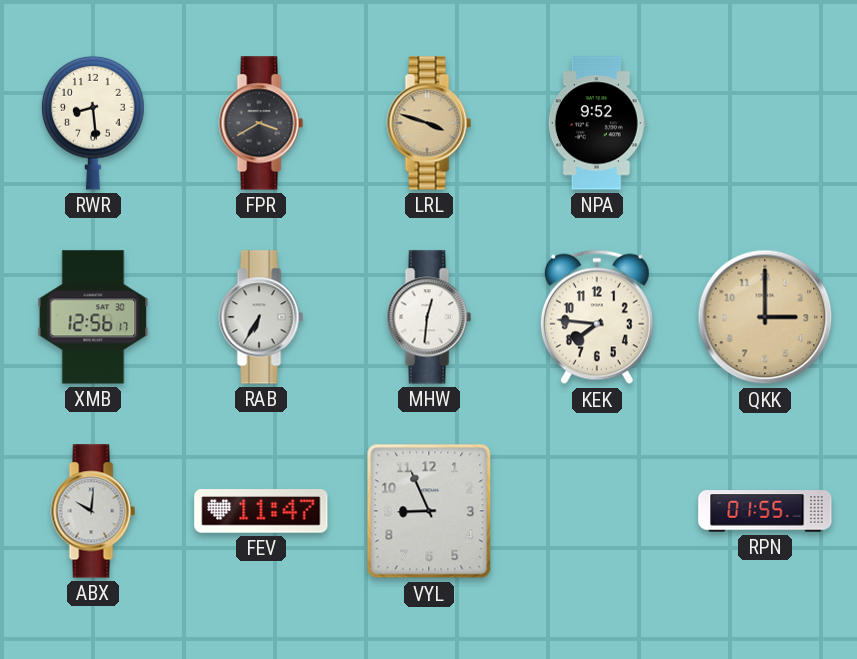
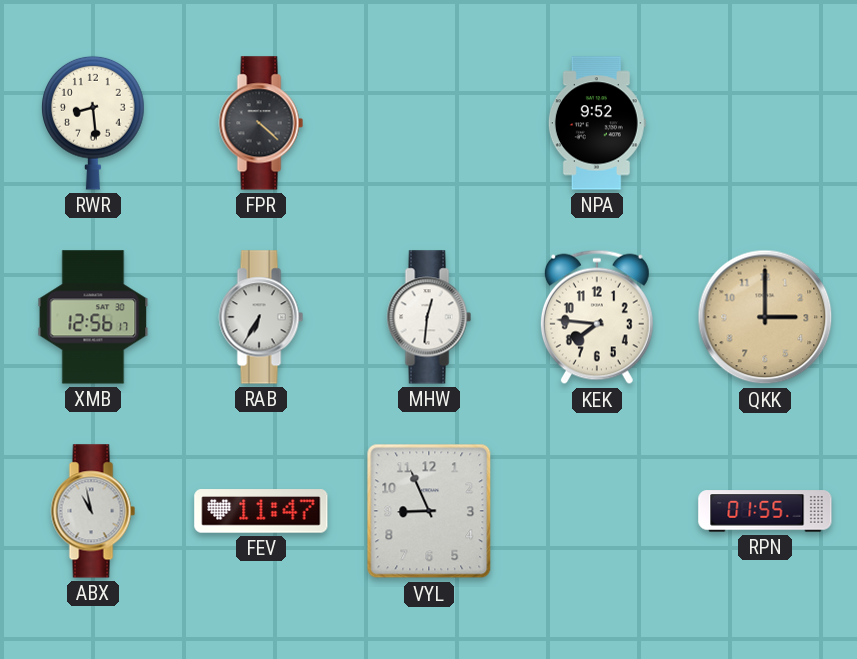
FPR: 3:40 -> 4:22 (261, 123)
LRL: 3:48 -> none (429, 123)
ABX: 10:01 -> 10:58 (93, 511)
